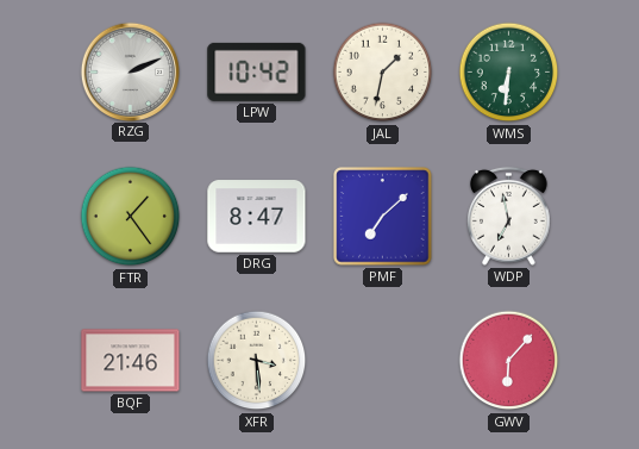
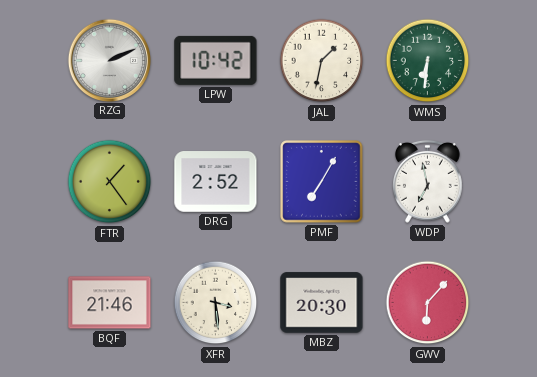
DRG: 8:47 -> 2:52 (216, 182)
PMF: 7:08 -> 7:05 (322, 182)
MBZ: none -> 20:30 (322, 303)
